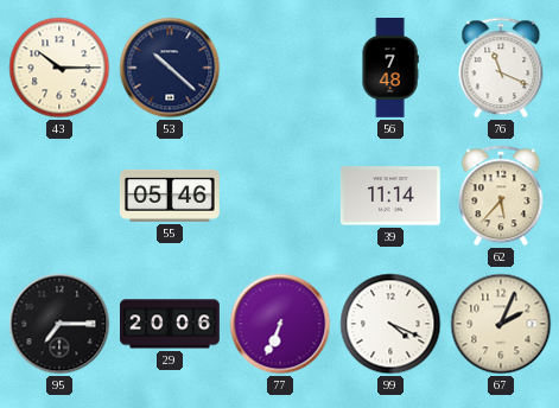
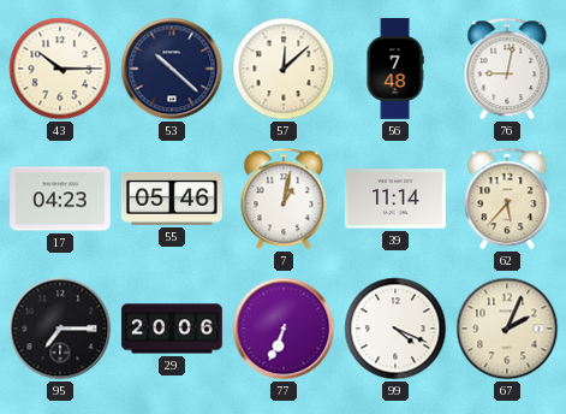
57: none -> 12:08 (284, 69)
76: 11:19 -> 9:02 (507, 69)
17: none -> 04:23 (61, 199)
7: none -> 1:02 (284, 199)
